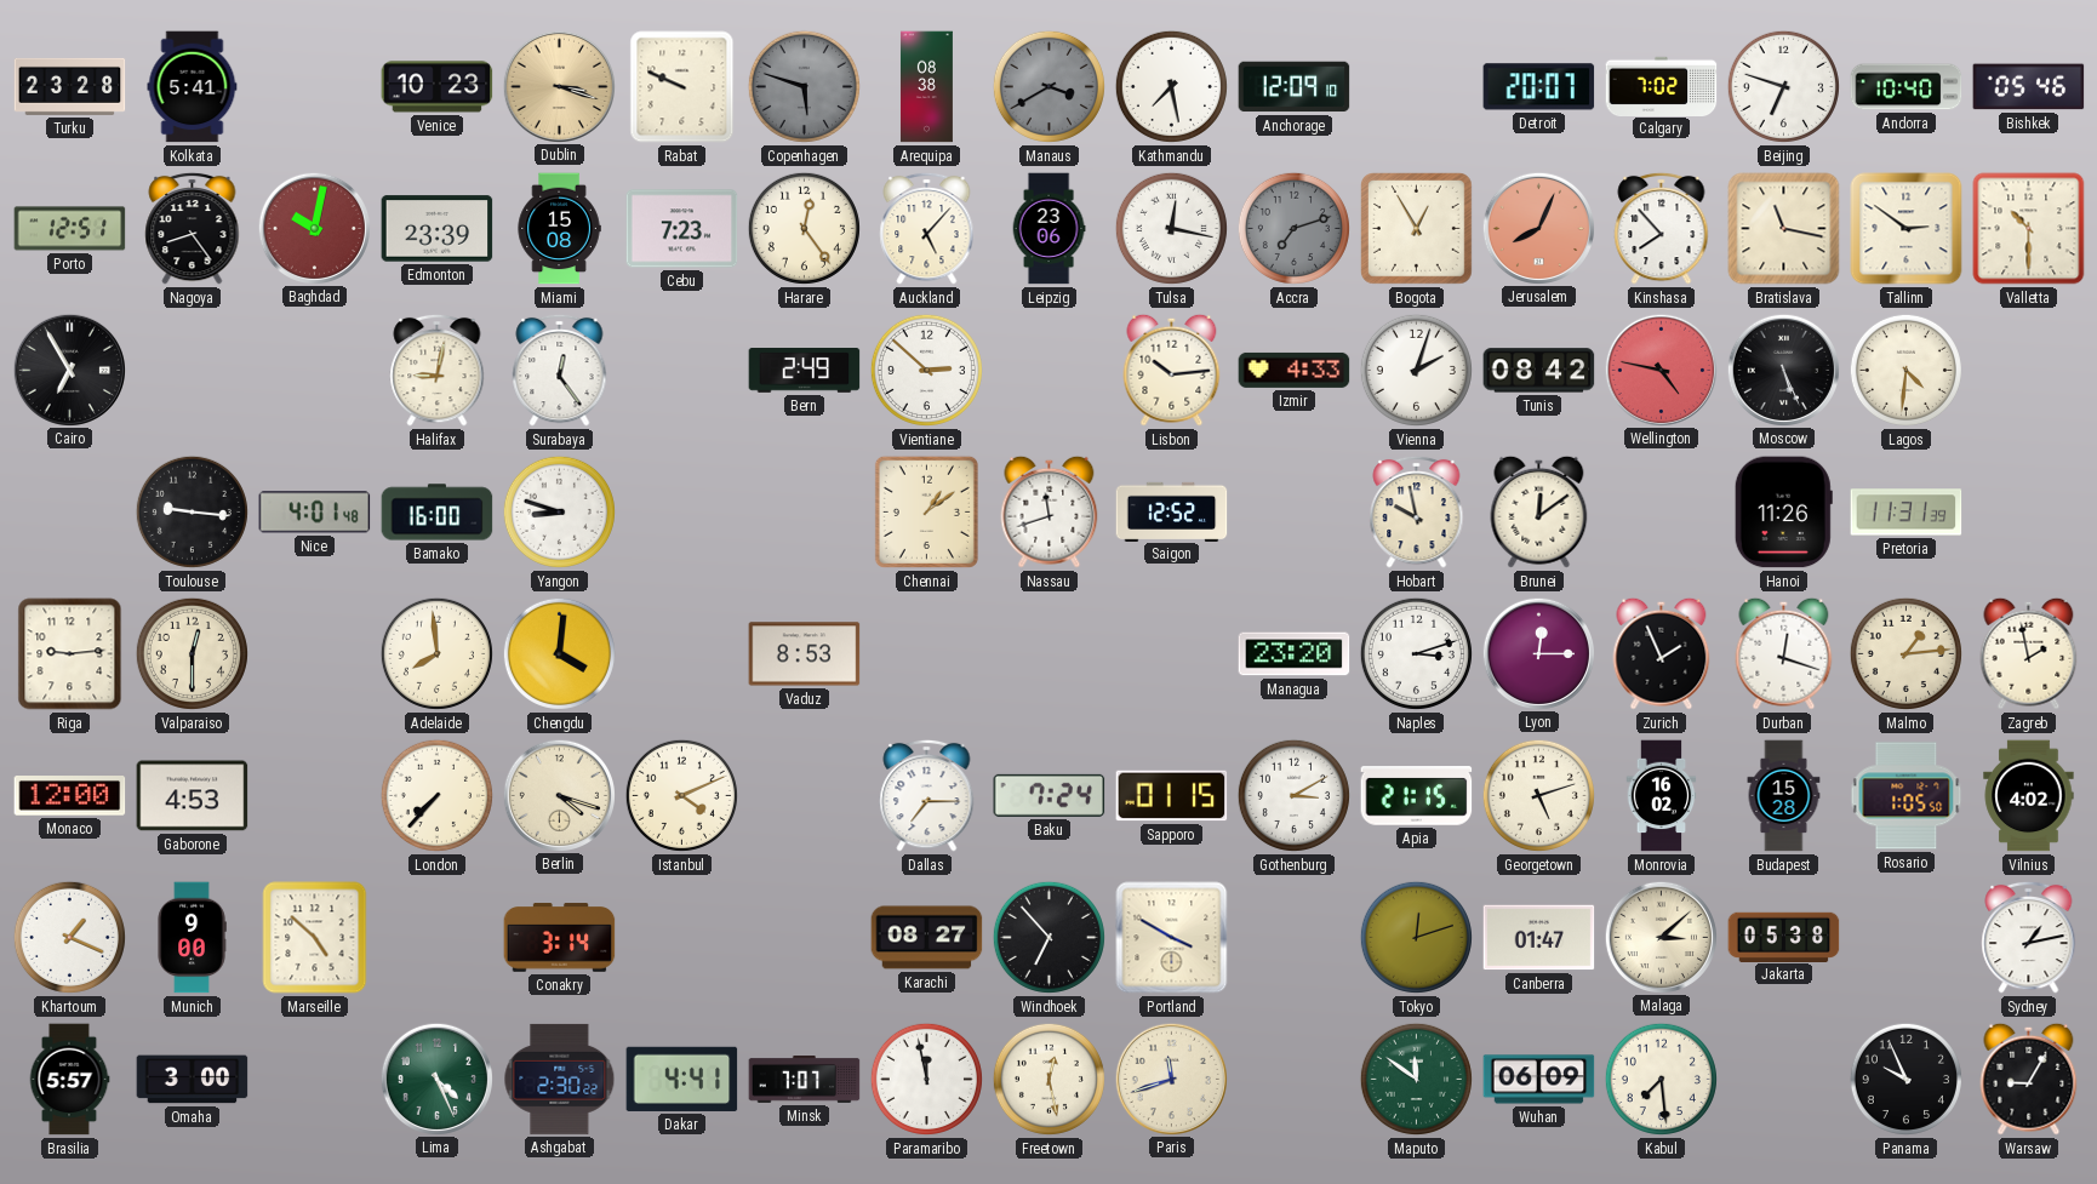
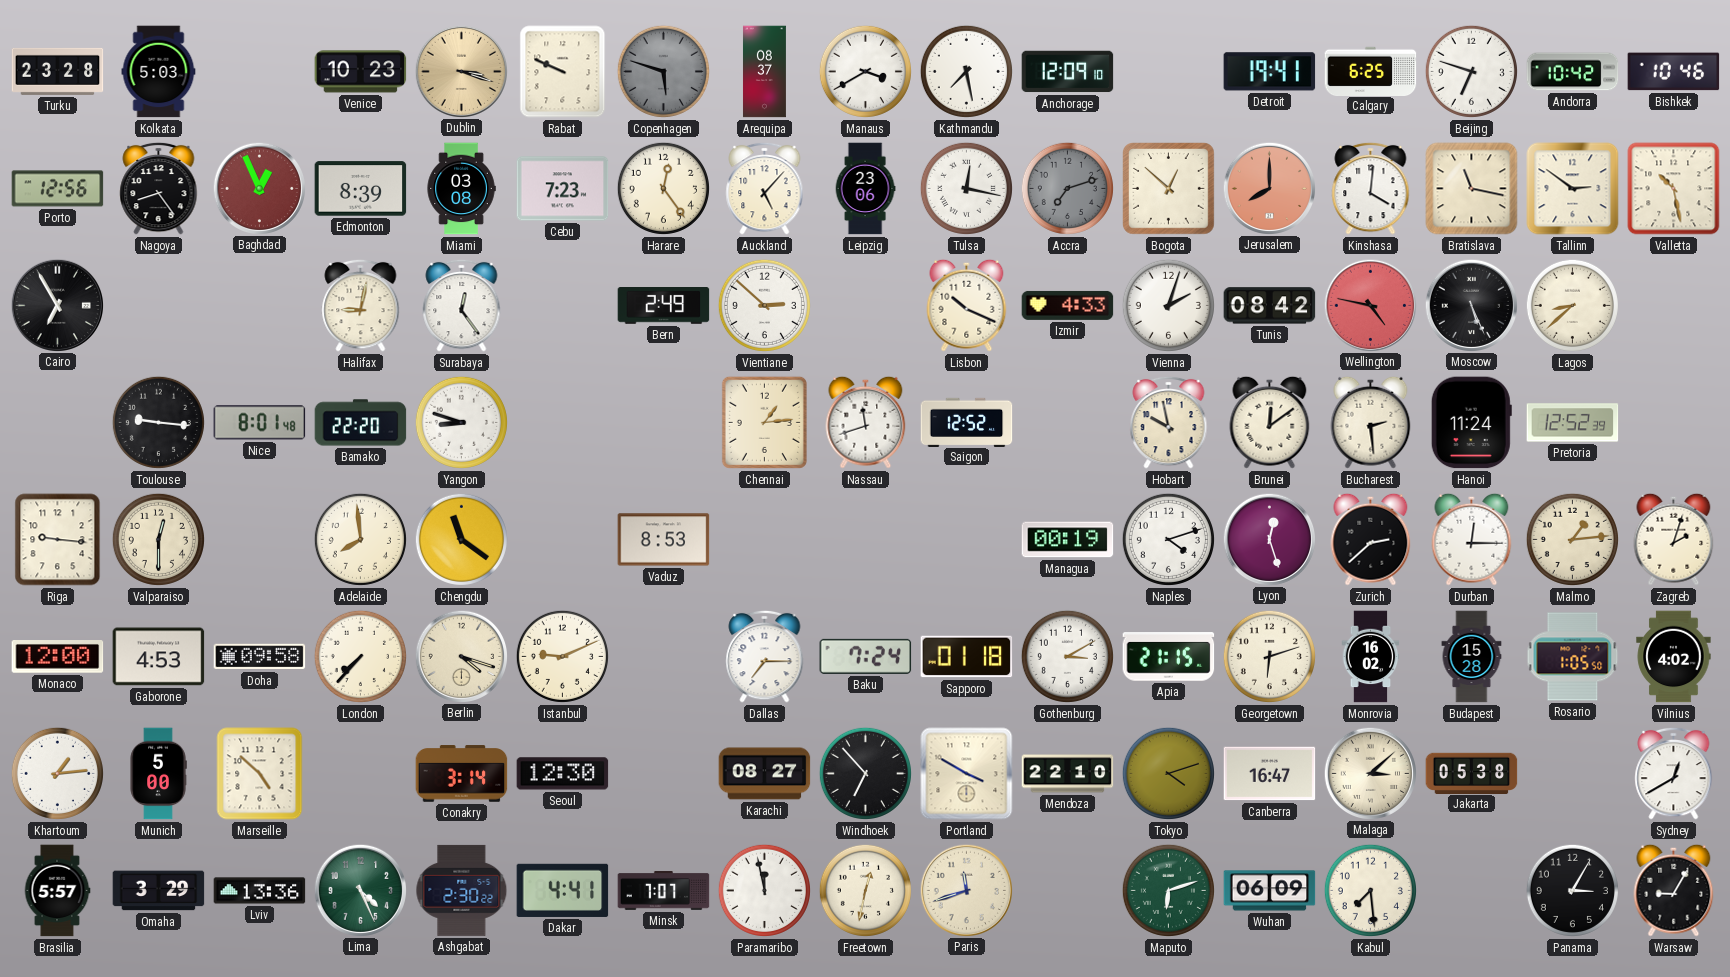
Kolkata: 5:41 -> 5:03 (159, 72)
Arequipa: 08:38 -> 08:37 (764, 72)
Manaus dial: grey -> white (865, 71)
Detroit: 20:07 -> 19:41 (1270, 72)
Calgary: 7:02 -> 6:25 (1371, 71)
Andorra: 10:40 -> 10:42 (1573, 72)
Bishkek: 05:46 -> 10:46 (1674, 72)
Porto: 12:51 -> 12:56 (58, 189)
Baghdad: 10:02 -> 12:56 (259, 188)
Edmonton: 23:39 -> 8:39 (361, 189)
Miami: 15:08 -> 03:08 (461, 189)
Bogota: 12:55 -> 12:52 (1169, 189)
Jerusalem: 8:04 -> 8:00 (1269, 188)
Kinshasa: 7:53 -> 4:01 (1371, 188)
Valletta: 10:30 -> 10:28 (1674, 189)
Lisbon: 10:14 -> 10:19 (967, 305)
Lagos: 4:31 -> 8:38 (1572, 305)
Nice: 4:01 -> 8:01 (260, 423)
Bamako: 16:00 -> 22:20 (361, 423)
Chennai: 1:09 -> 1:14 (764, 422)
Bucharest: none -> 2:29 (1371, 422)
Hanoi: 11:26 -> 11:24 (1471, 423)
Pretoria: 11:31 -> 12:52 (1573, 423)
Riga: 9:14 -> 9:16 (58, 540)
Chengdu: 4:01 -> 11:21 (461, 539)
Managua: 23:20 -> 00:19 (1068, 540)
Naples: 3:12 -> 4:12 (1168, 539)
Lyon: 12:15 -> 12:27 (1269, 539)
Zurich: 1:56 -> 2:38 (1371, 539)
Durban: 12:18 -> 12:15 (1472, 539)
Zagreb: 1:58 -> 2:03 (1674, 539)
Doha: none -> 09:58 (260, 657)
Istanbul: 4:11 -> 9:11 (562, 656)
Sapporo: 01:15 -> 01:18 (967, 657)
Georgetown: 5:12 -> 6:12 (1269, 656)
Khartoum: 1:19 -> 1:14 (57, 773)
Munich: 9:00 -> 5:00 (158, 774)
Seoul: none -> 12:30 (563, 774)
Mendoza: none -> 22:10 (1068, 774)
Tokyo: 12:12 -> 4:12 (1168, 773)
Canberra: 01:47 -> 16:47 (1270, 774)
Sydney: 1:13 -> 12:40 (1674, 773)
Omaha: 3:00 -> 3:29 (159, 891)
Lviv: none -> 13:36 (260, 891)
Freetown: 12:28 -> 12:32 (865, 890)
Maputo: 11:51 -> 6:12 (1168, 890)
Panama: 9:56 -> 3:05 (1572, 890)
